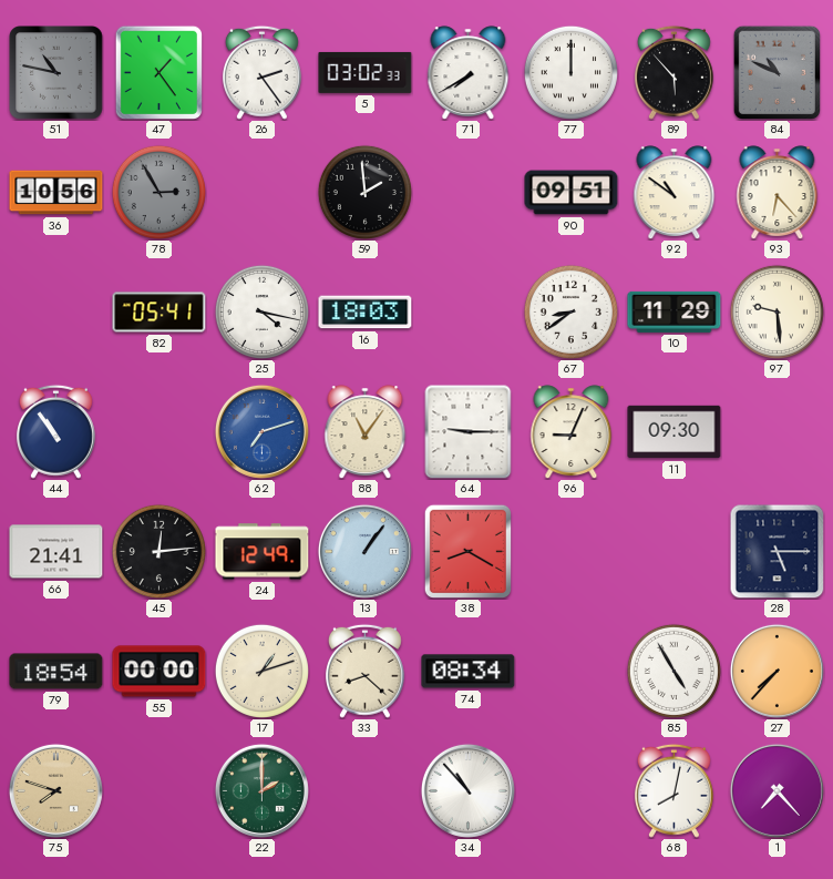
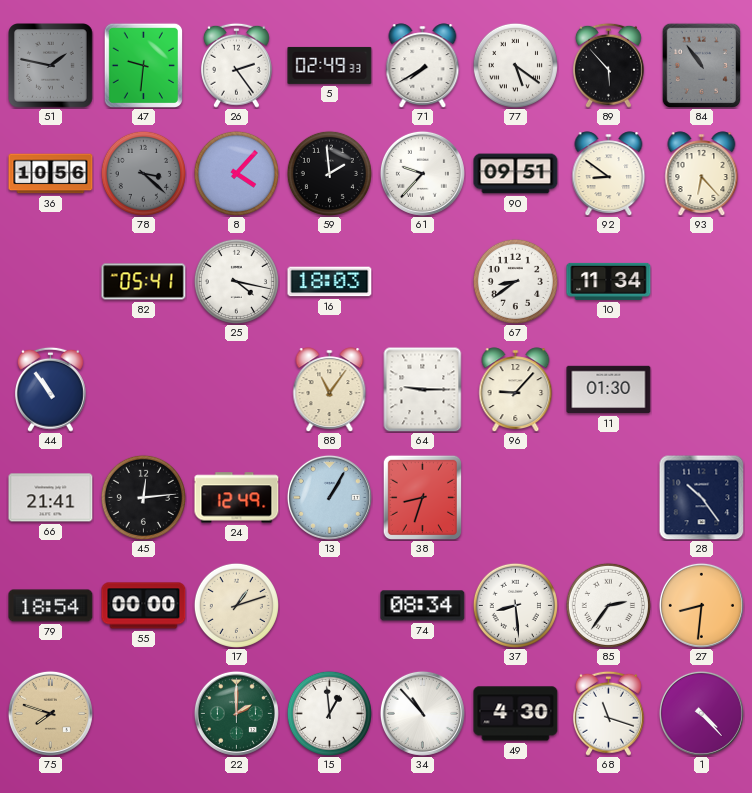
51: 10:47 -> 1:47 (51, 66)
47: 1:24 -> 9:31 (143, 65)
5: 03:02 -> 02:49 (330, 65)
77: 12:00 -> 5:21 (515, 65)
84: 10:49 -> 10:54 (701, 65)
78: 2:55 -> 3:22 (143, 173)
8: none -> 4:07 (236, 173)
61: none -> 9:37 (422, 173)
92: 10:51 -> 8:51 (609, 173)
10: 11:29 -> 11:34 (609, 281)
97: 9:29 -> none (777, 311)
62: 7:12 -> none (261, 431)
96: 9:04 -> 9:07 (516, 389)
11: 09:30 -> 01:30 (609, 390)
13: 1:06 -> 1:05 (329, 497)
38: 8:20 -> 8:33 (422, 497)
28: 5:15 -> 10:24 (701, 497)
33: 8:22 -> none (364, 671)
37: none -> 8:29 (515, 605)
85: 4:55 -> 2:36 (608, 605)
27: 7:37 -> 8:31 (701, 605)
15: none -> 12:59 (329, 713)
49: none -> 4:30 (516, 714)
68: 8:02 -> 11:18 (608, 713)
1: 7:23 -> 4:23 (701, 713)
